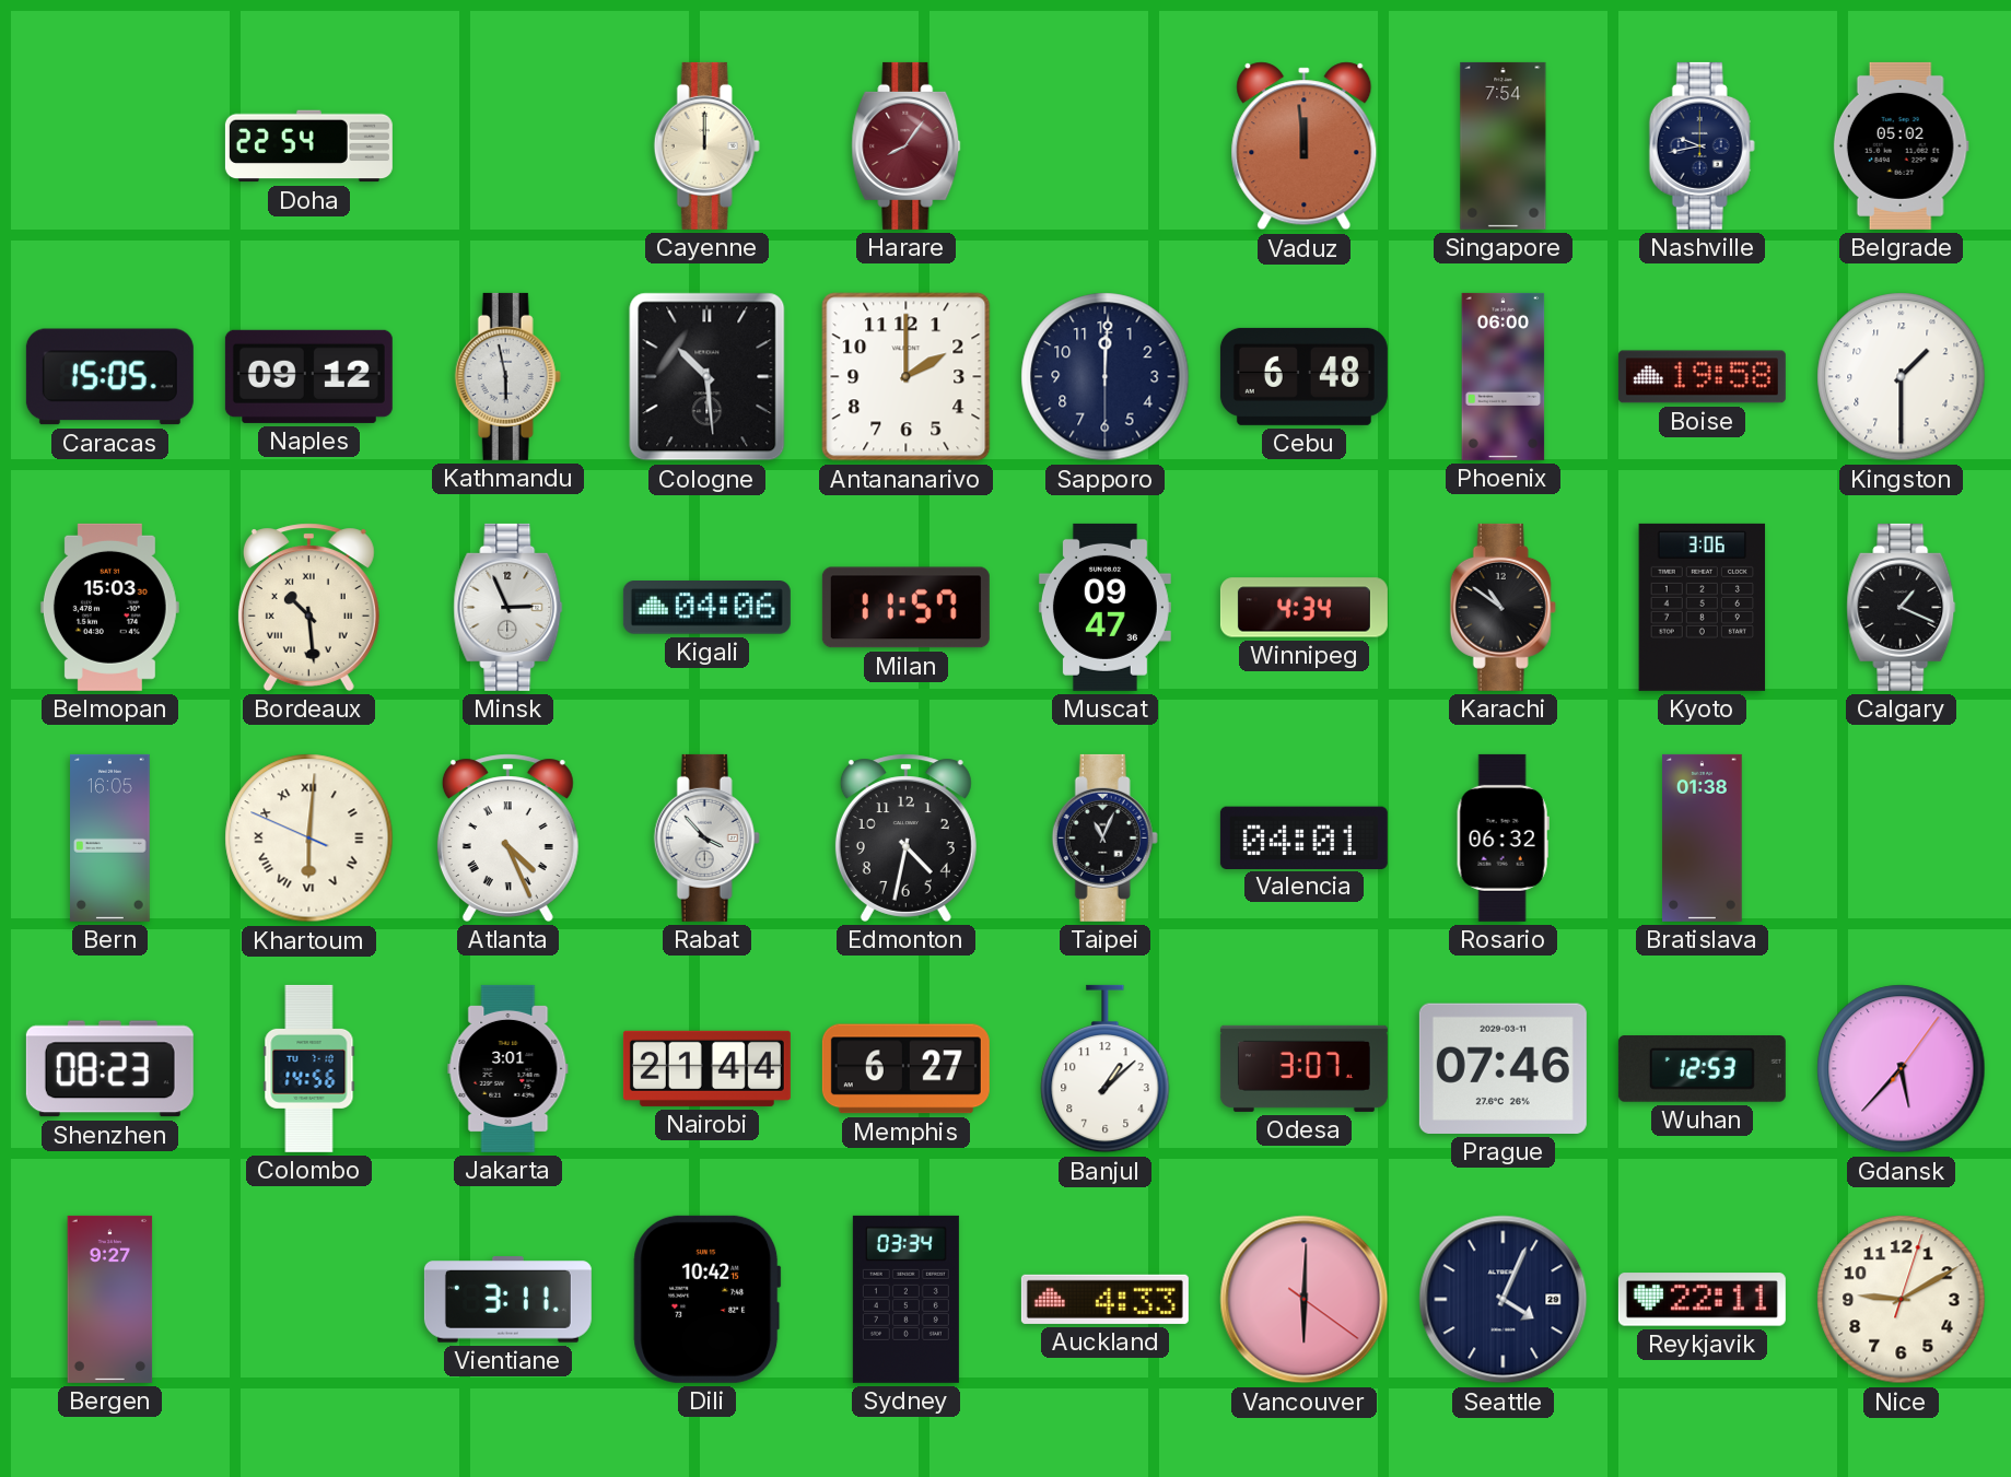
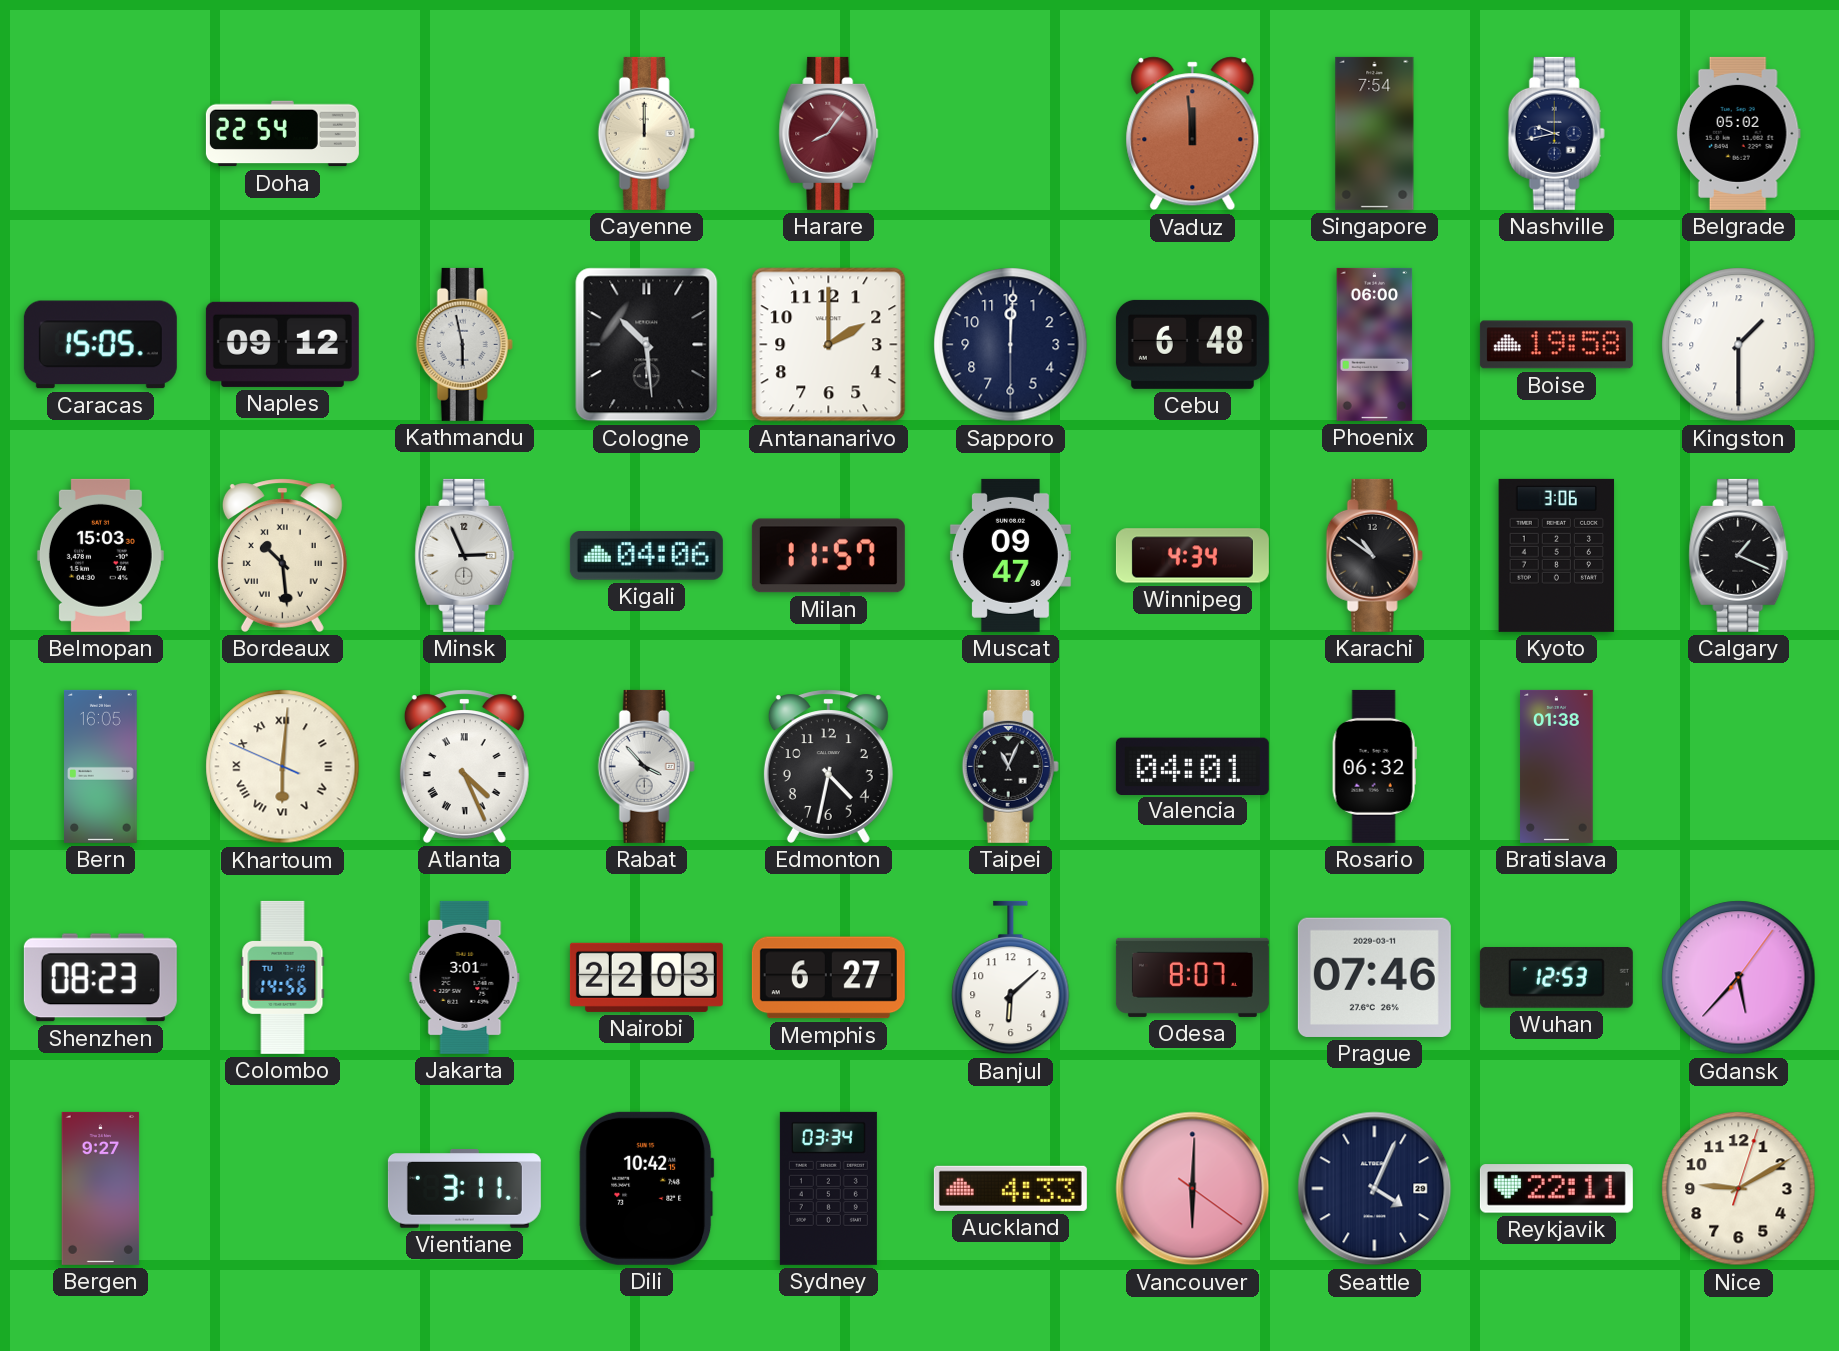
Nairobi: 21:44 -> 22:03 (646, 977)
Banjul: 1:08 -> 6:08 (1011, 978)
Odesa: 3:07 -> 8:07 (1192, 977)
